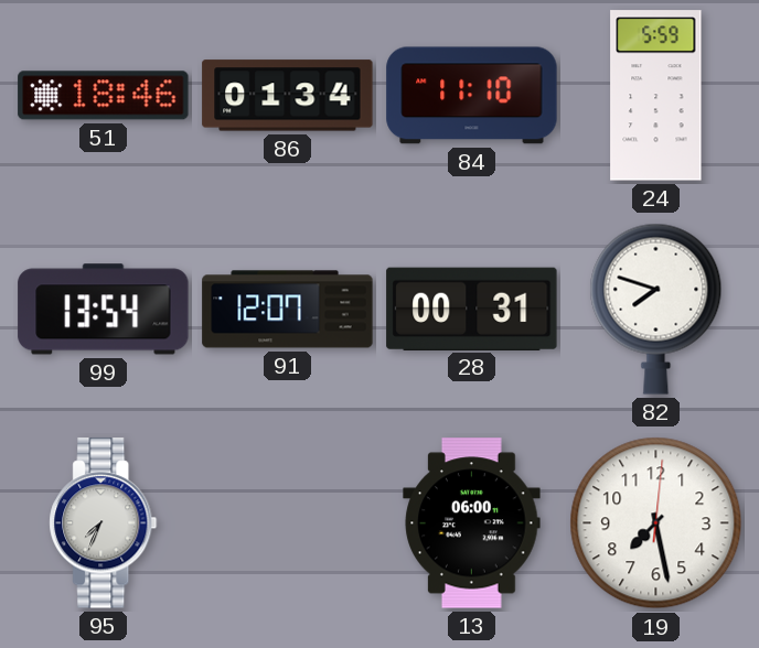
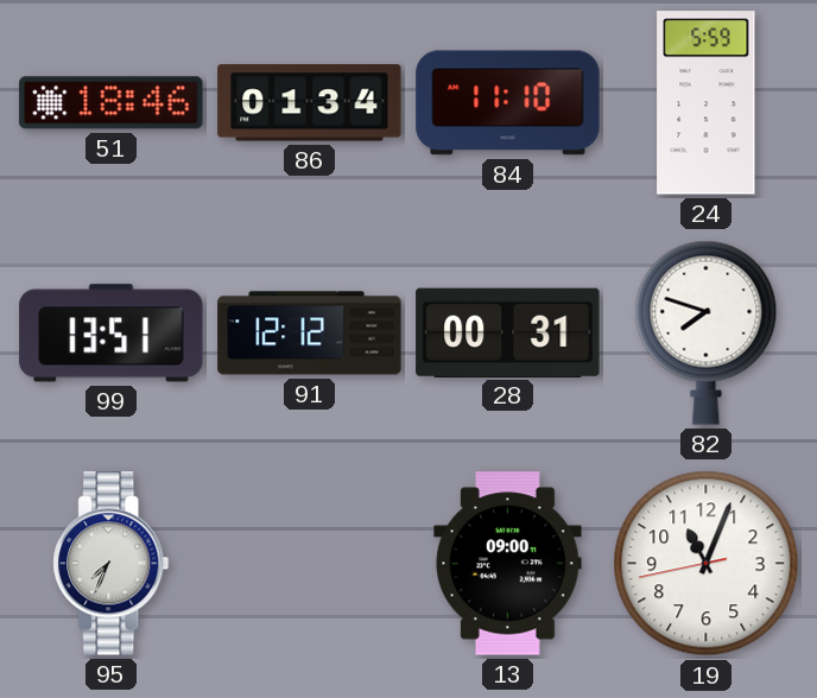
99: 13:54 -> 13:51 (112, 334)
91: 12:07 -> 12:12 (310, 334)
13: 06:00 -> 09:00 (508, 564)
19: 7:28 -> 11:03 (707, 564)
